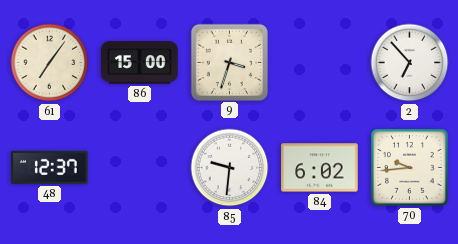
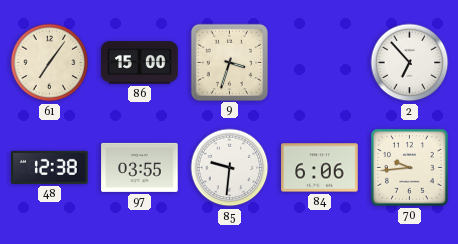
48: 12:37 -> 12:38 (50, 167)
97: none -> 03:55 (140, 167)
84: 6:02 -> 6:06 (320, 168)
